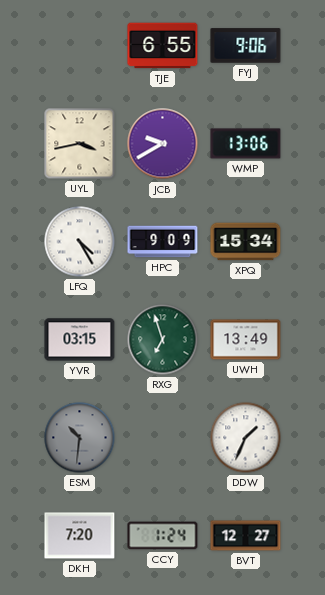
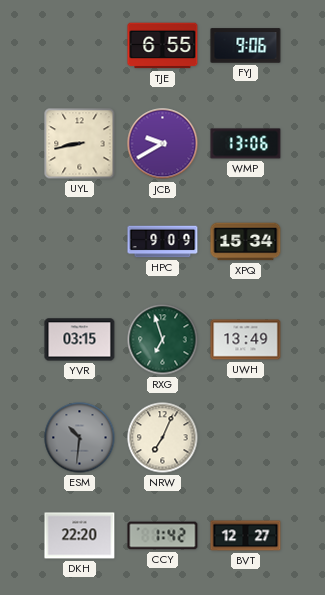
UYL: 3:43 -> 8:43 (80, 144)
LFQ: 4:25 -> none (80, 242)
NRW: none -> 7:04 (163, 438)
DDW: 1:34 -> none (246, 438)
DKH: 7:20 -> 22:20 (80, 536)
CCY: 1:24 -> 1:42 (163, 536)
